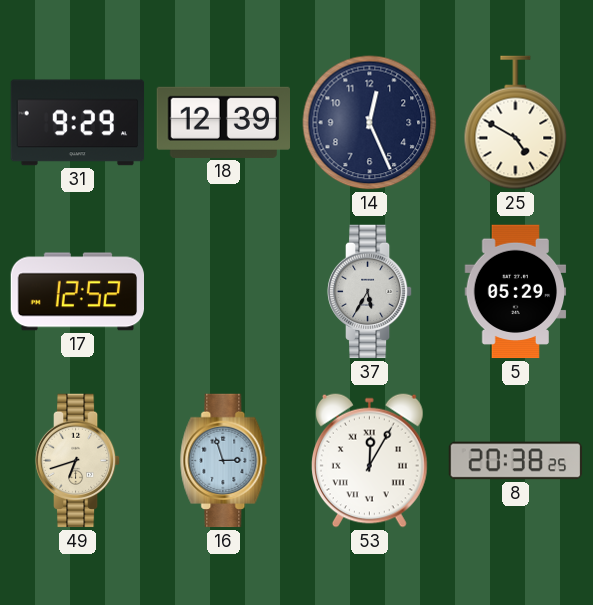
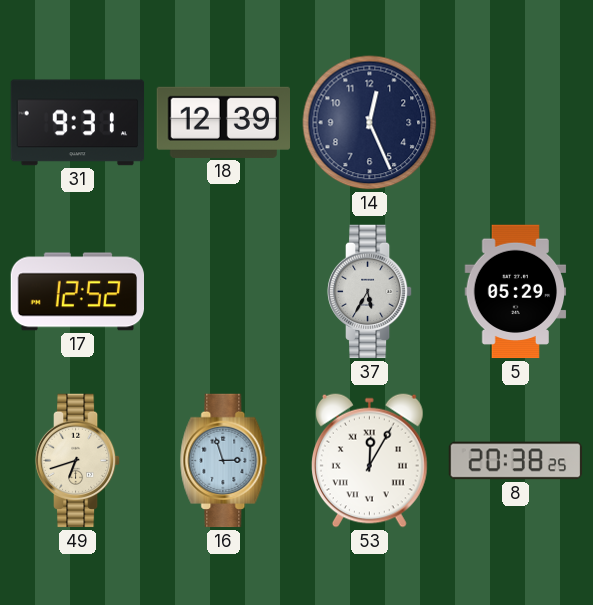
31: 9:29 -> 9:31 (78, 123)
25: 4:50 -> none (516, 123)
